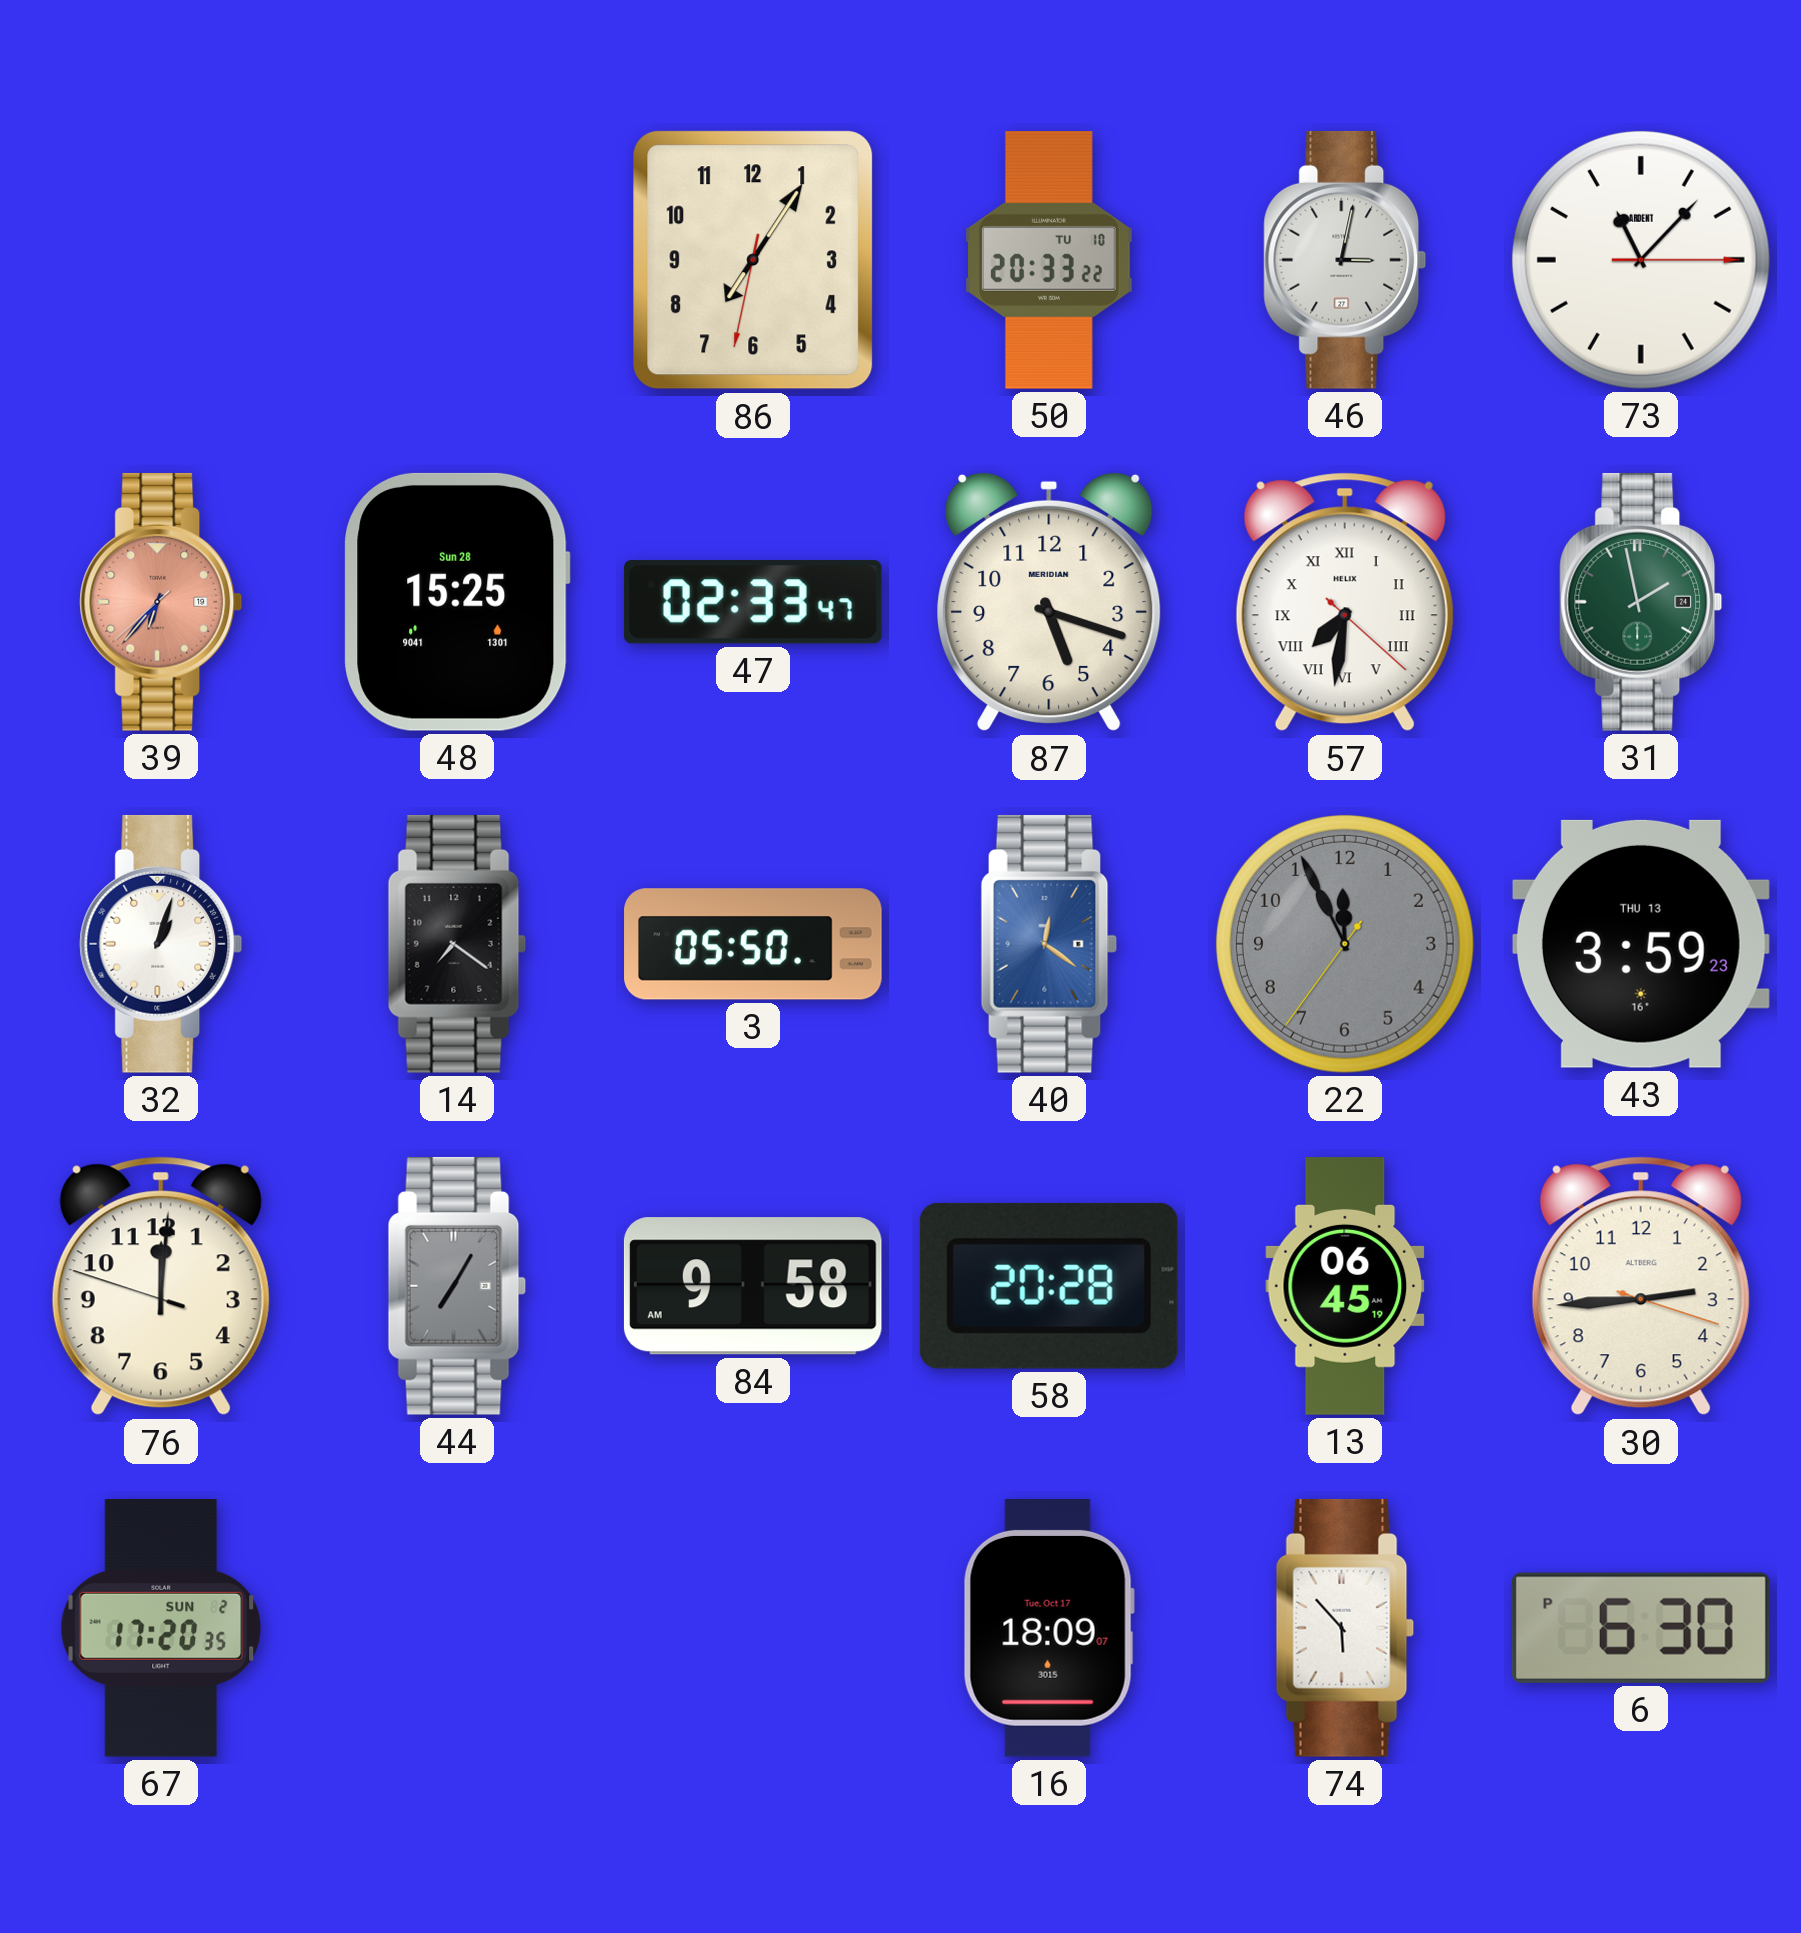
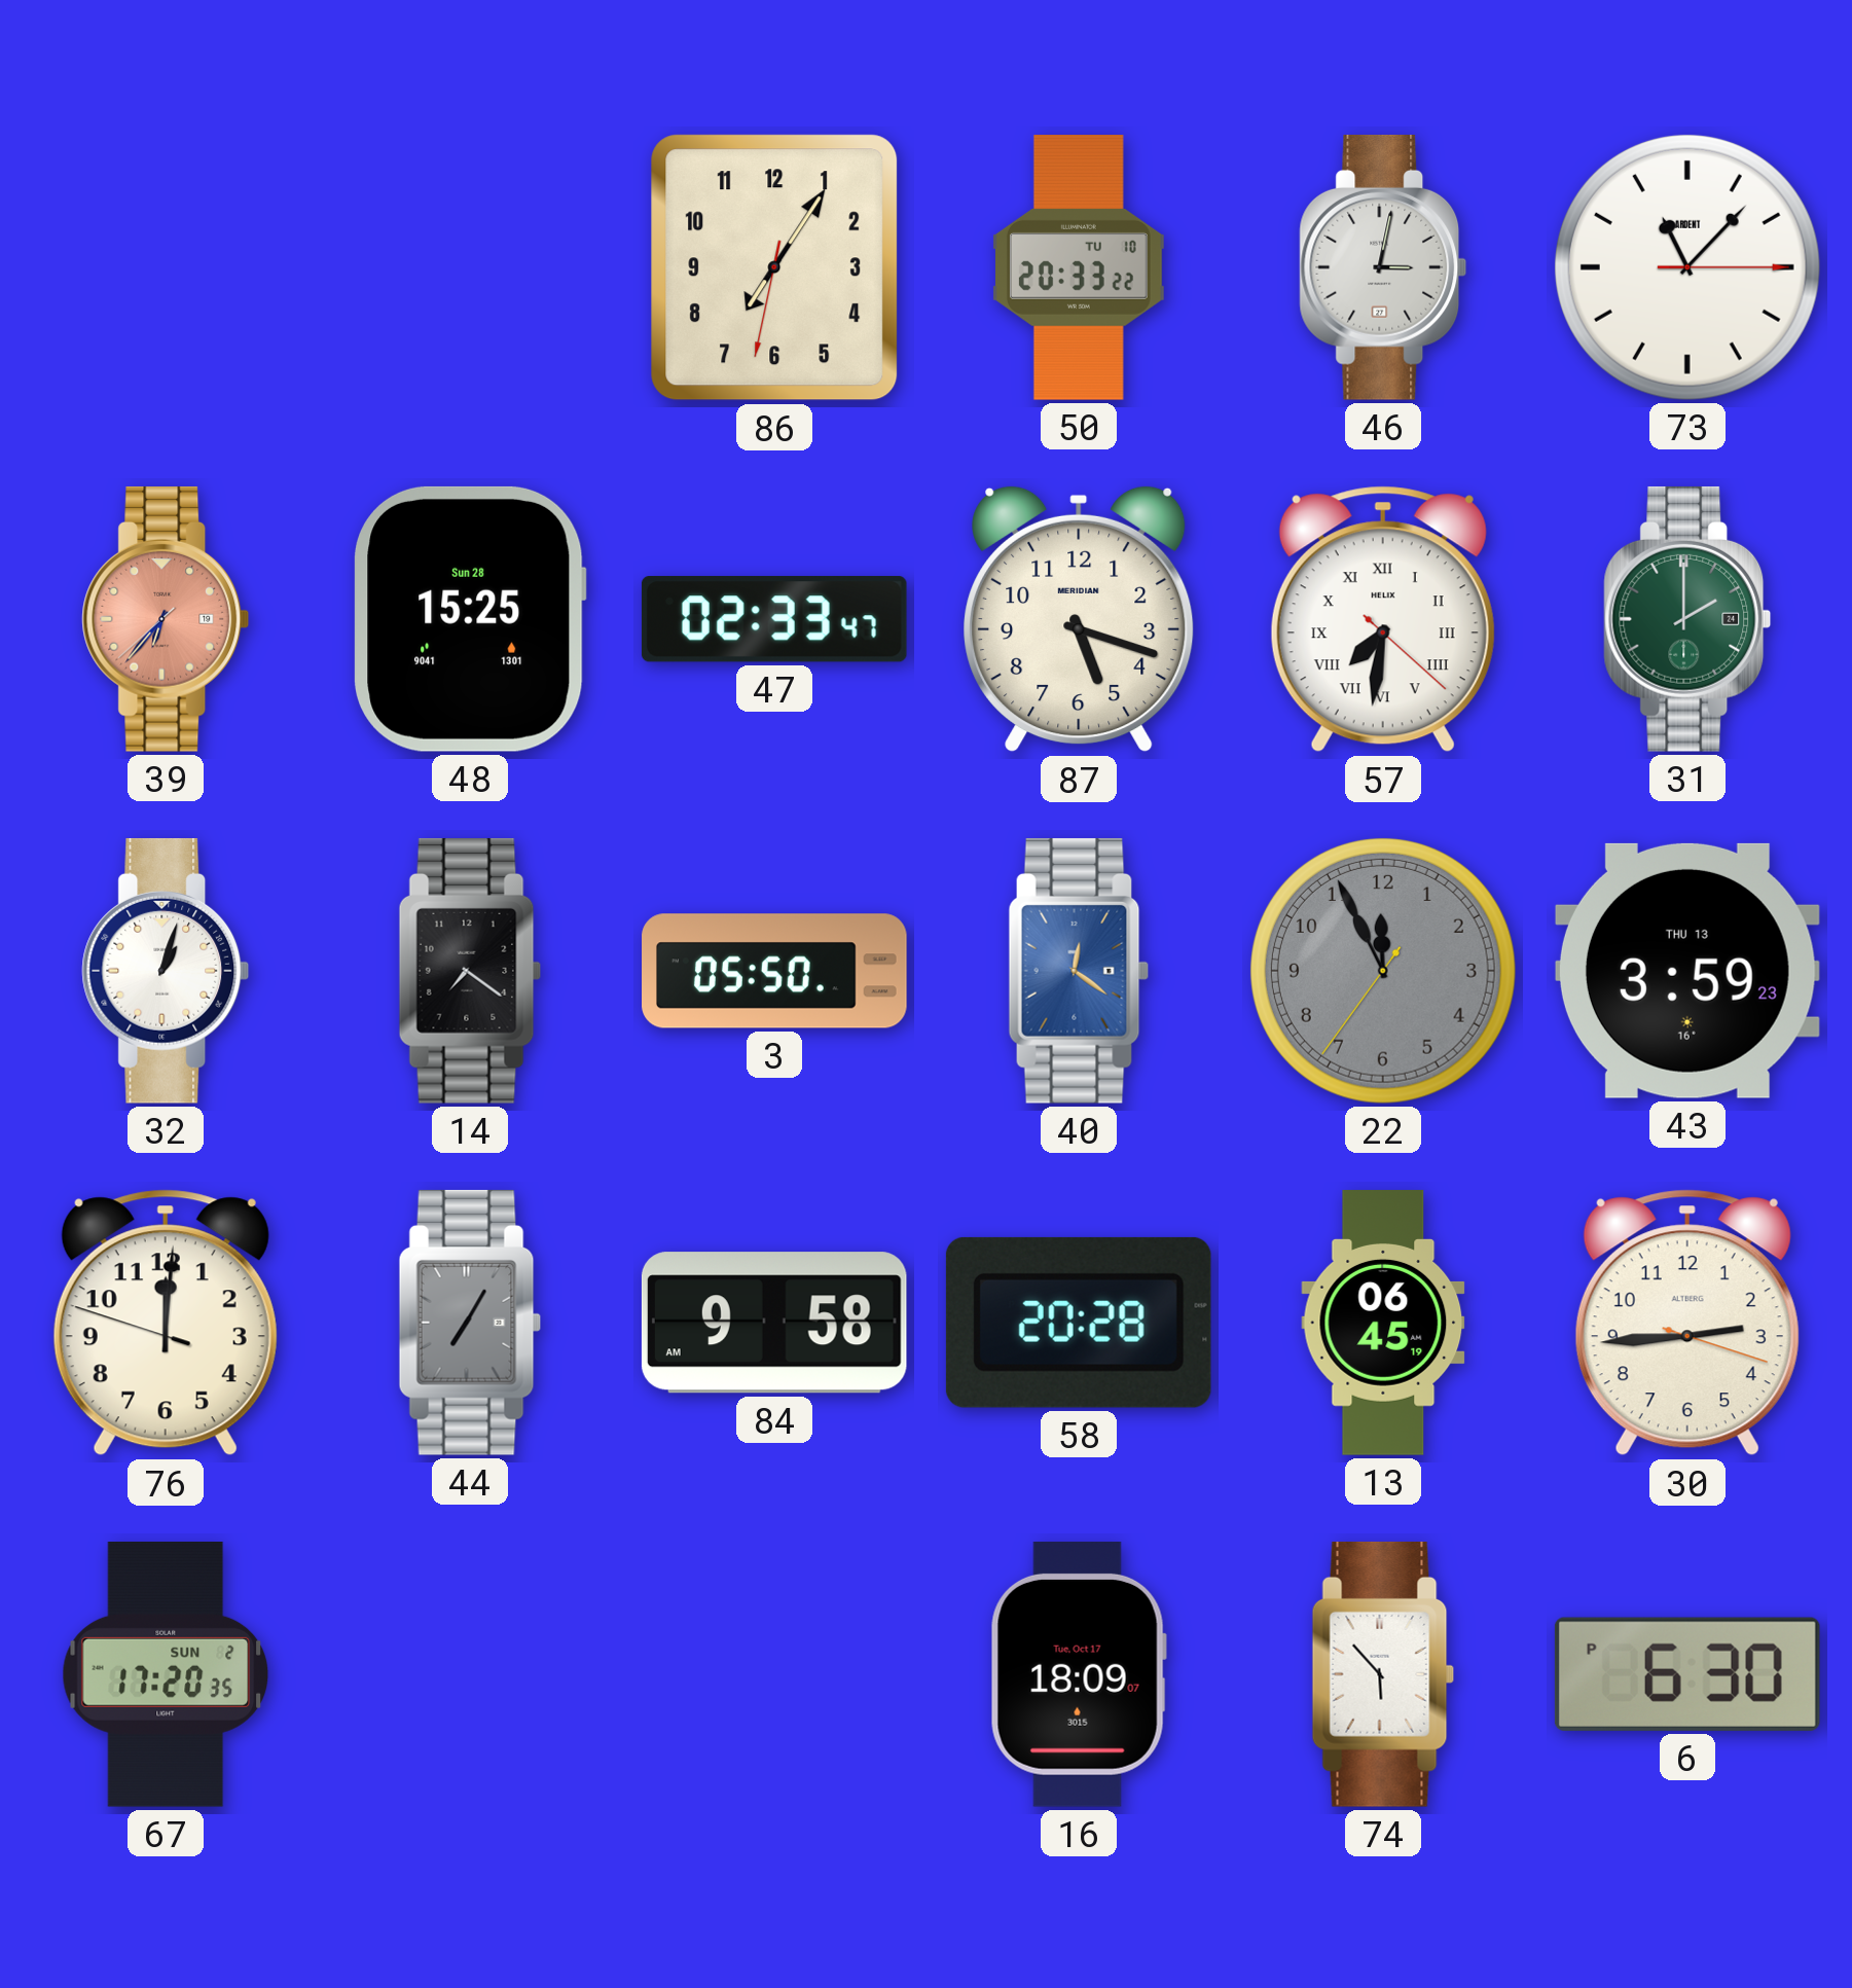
31: 1:58 -> 2:00 (1687, 619)
